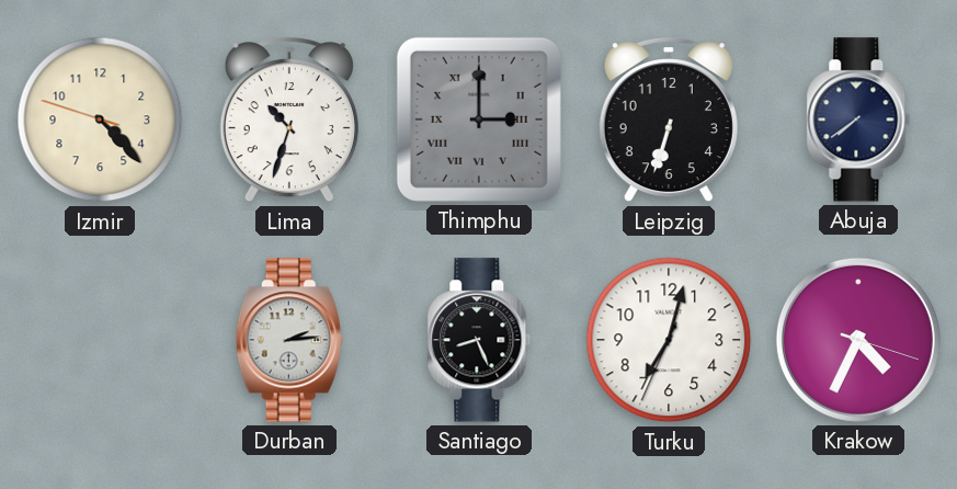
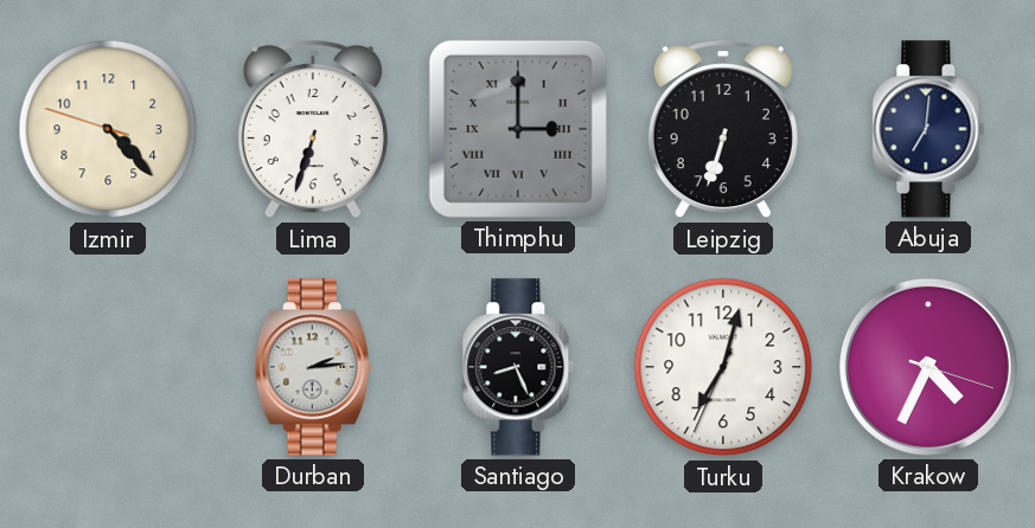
Lima: 10:33 -> 6:33 (313, 130)
Abuja: 7:39 -> 7:01 (928, 129)
